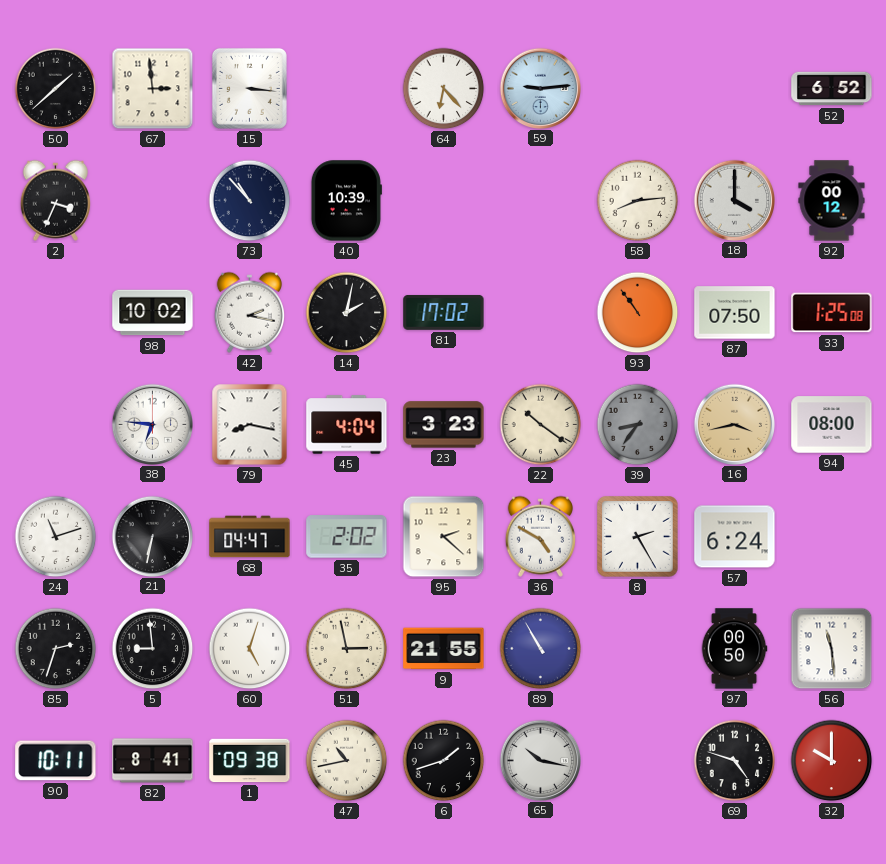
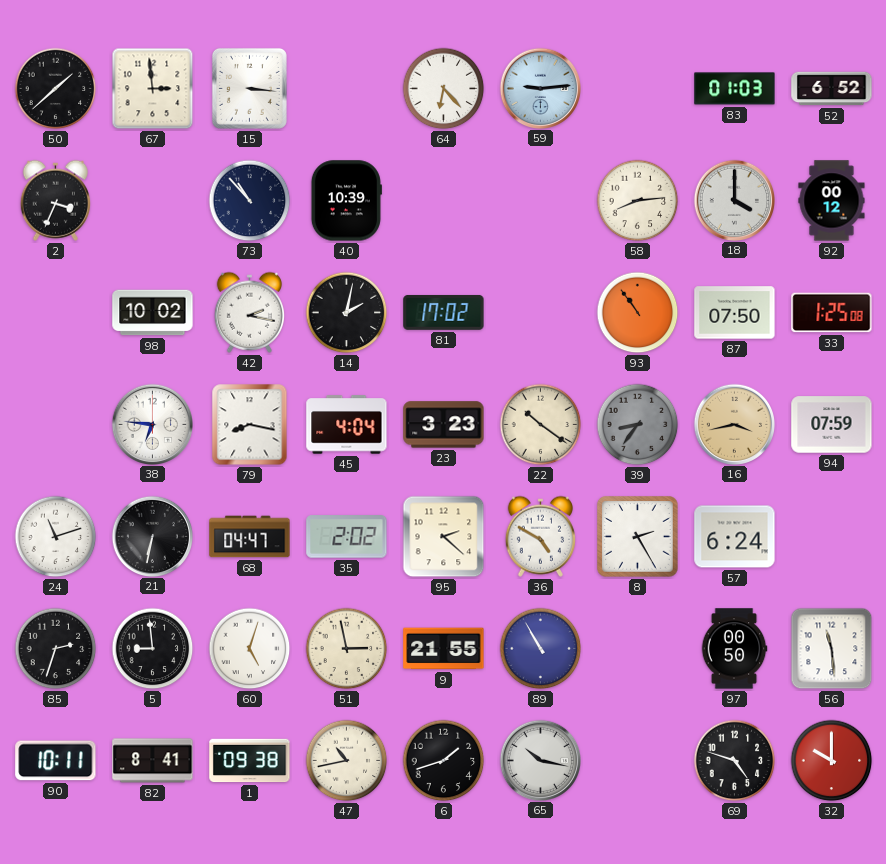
83: none -> 01:03 (735, 89)
94: 08:00 -> 07:59 (832, 425)
